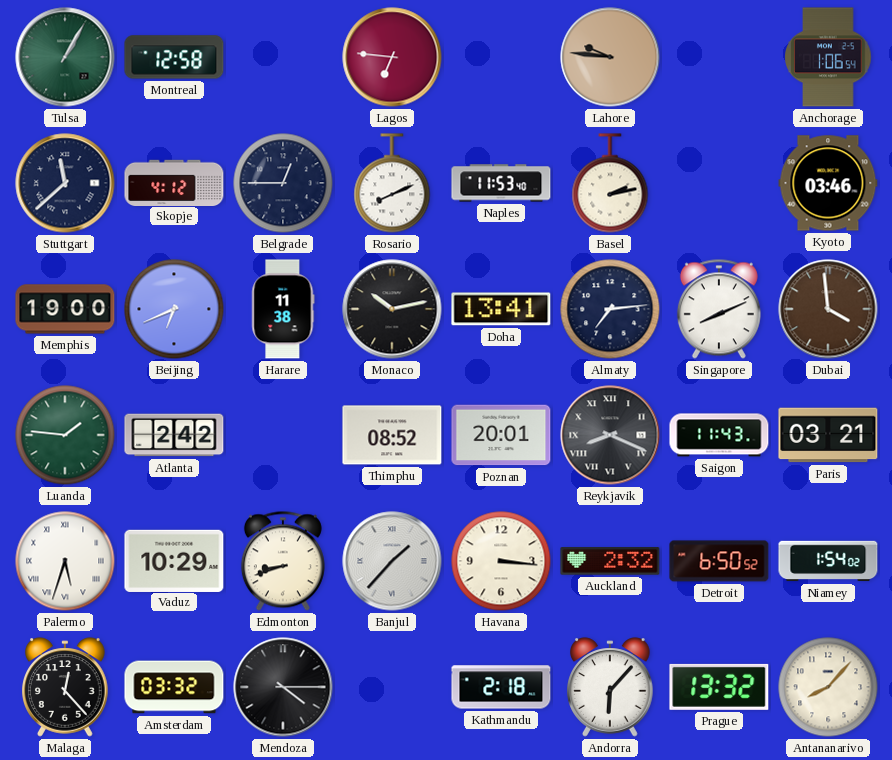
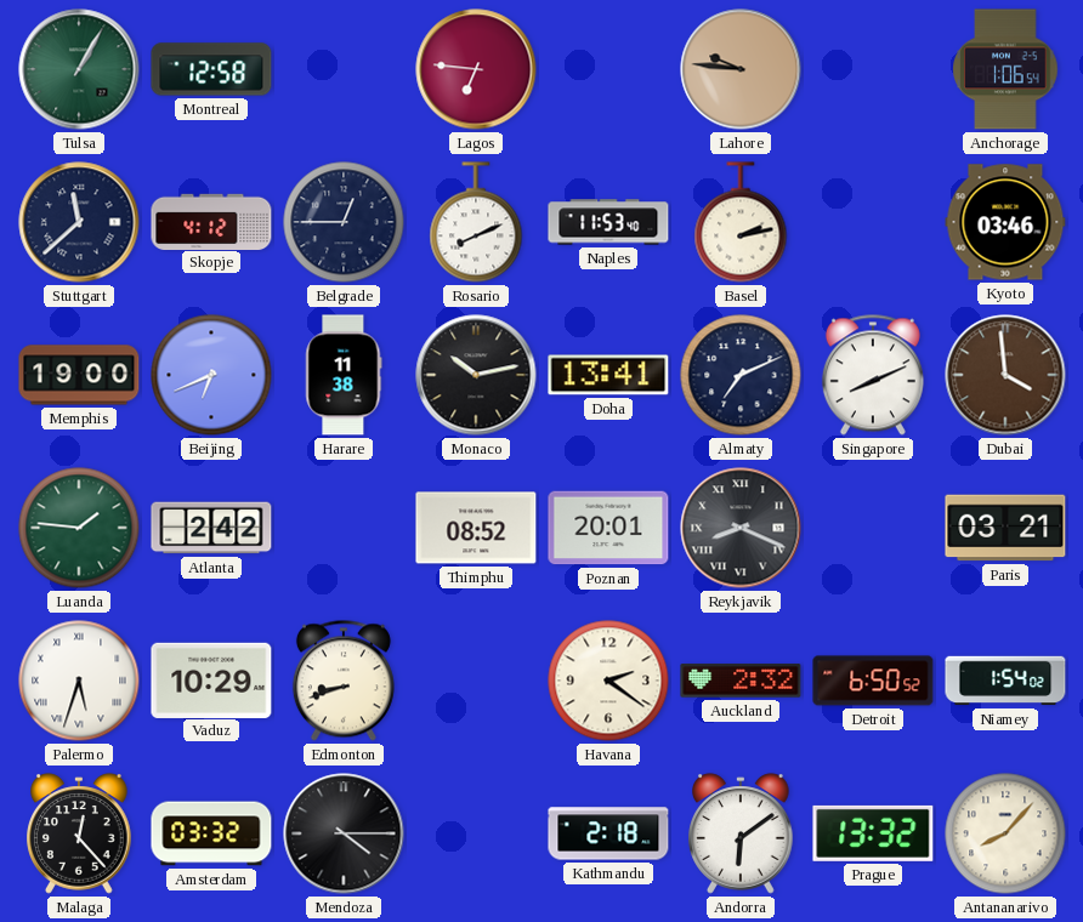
Almaty: 7:14 -> 7:11 (741, 375)
Saigon: 11:43 -> none (719, 435)
Banjul: 1:37 -> none (392, 561)
Havana: 3:16 -> 2:21 (608, 681)
Andorra: 6:07 -> 6:09 (741, 833)
